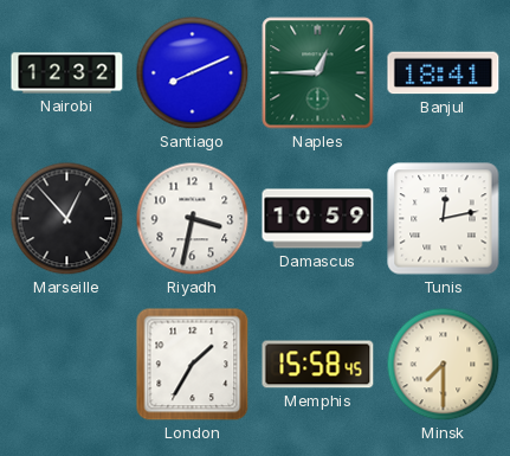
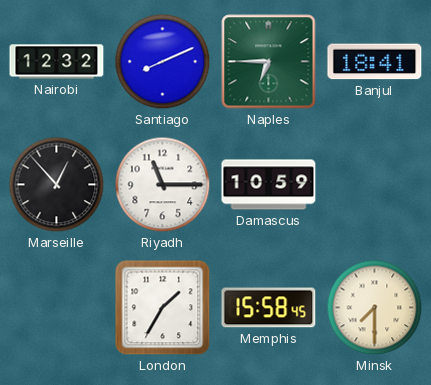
Naples: 12:45 -> 6:45 (269, 62)
Riyadh: 3:32 -> 11:15 (163, 185)
Tunis: 12:13 -> none (444, 219)
